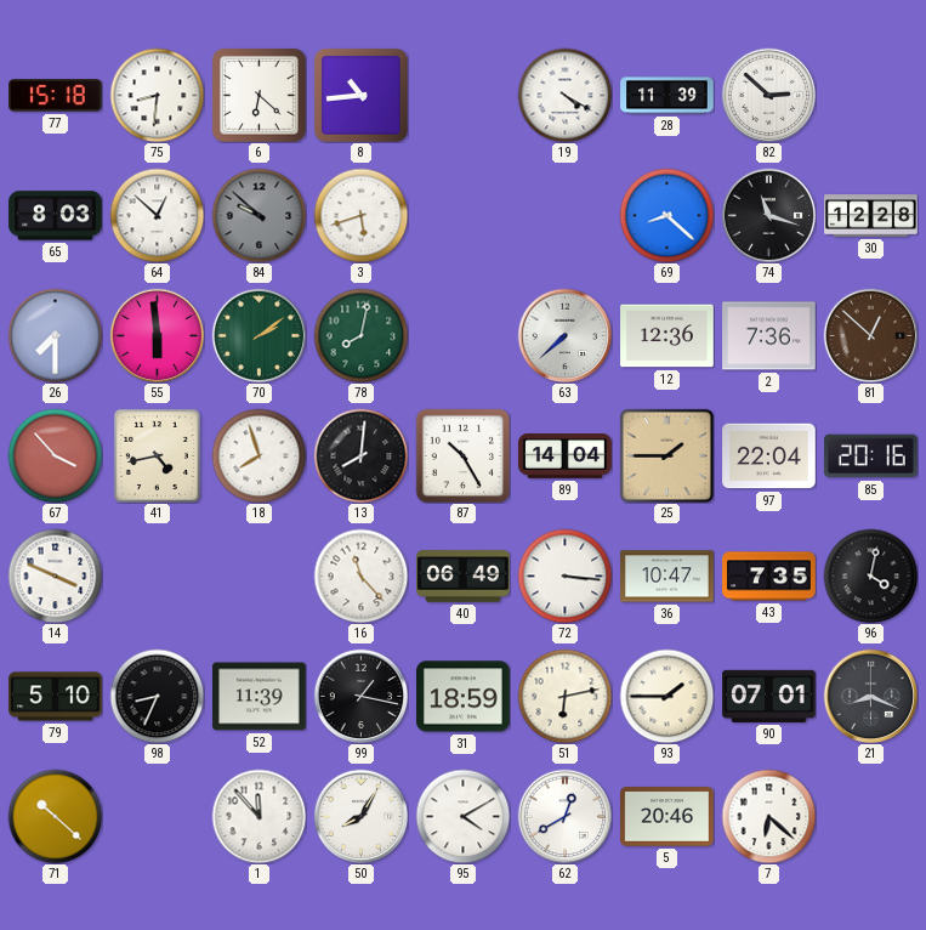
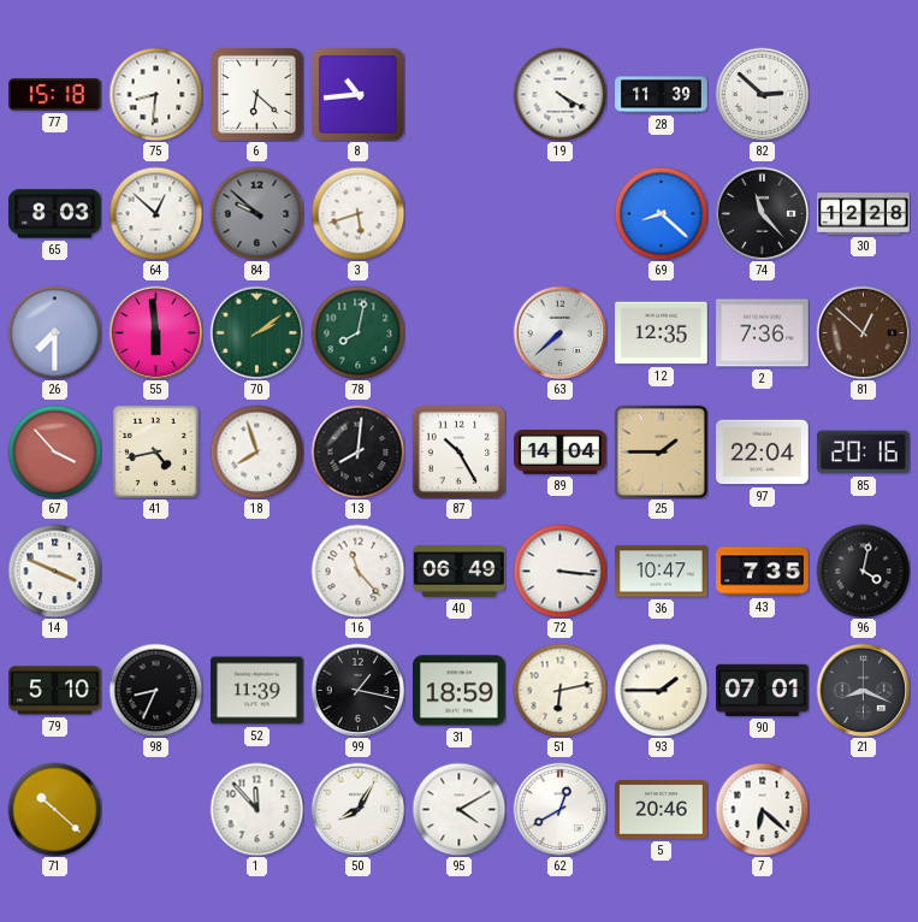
74: 11:18 -> 11:23 (762, 213)
12: 12:36 -> 12:35 (662, 333)
